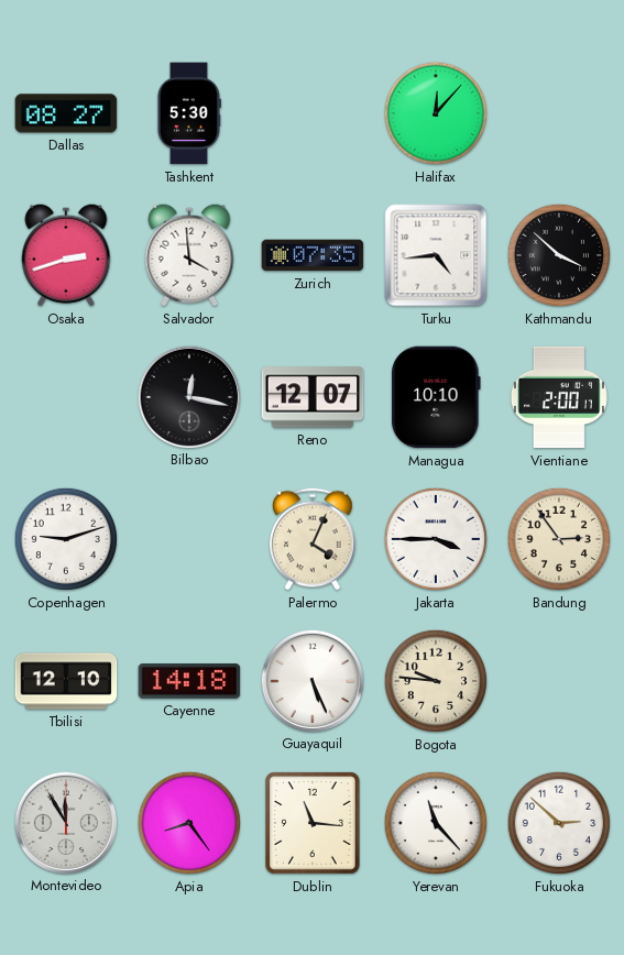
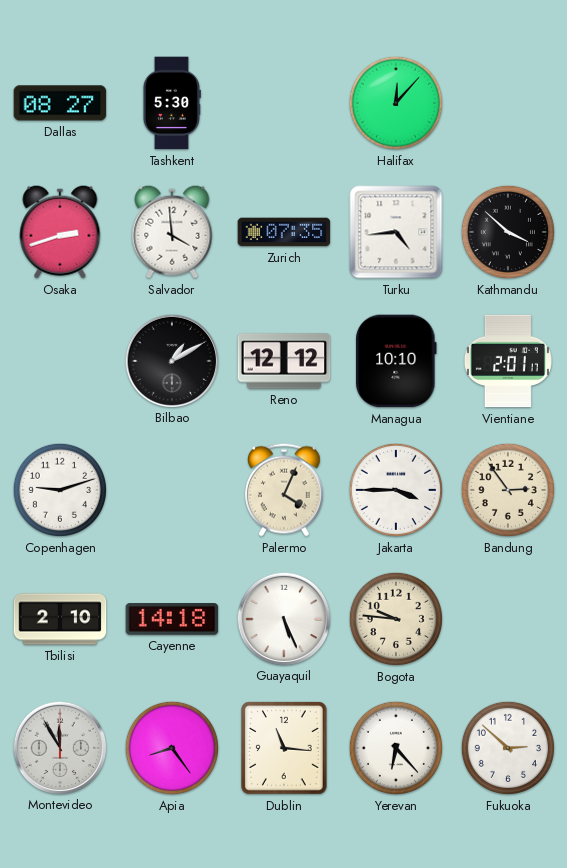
Bilbao: 12:17 -> 1:10 (171, 360)
Reno: 12:07 -> 12:12 (284, 361)
Vientiane: 2:00 -> 2:01 (508, 361)
Tbilisi: 12:10 -> 2:10 (60, 619)
Yerevan: 11:23 -> 6:23 (396, 748)
